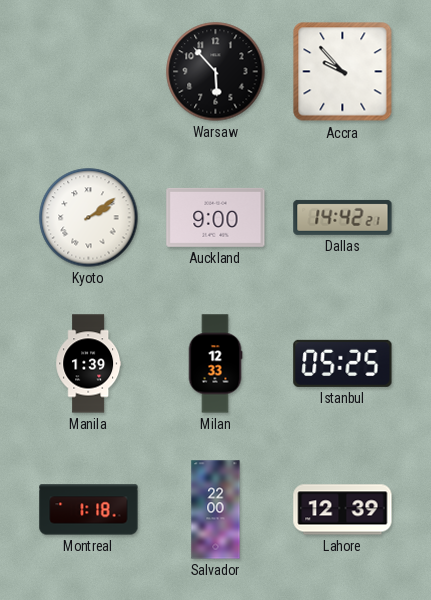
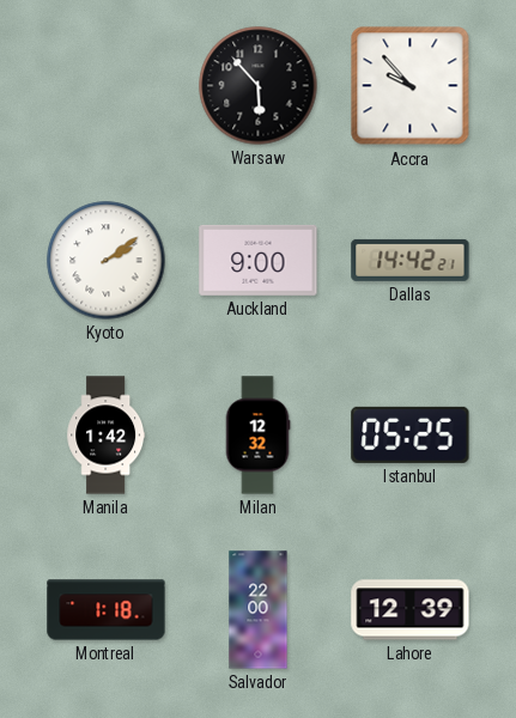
Manila: 1:39 -> 1:42 (107, 436)
Milan: 12:33 -> 12:32 (257, 436)
